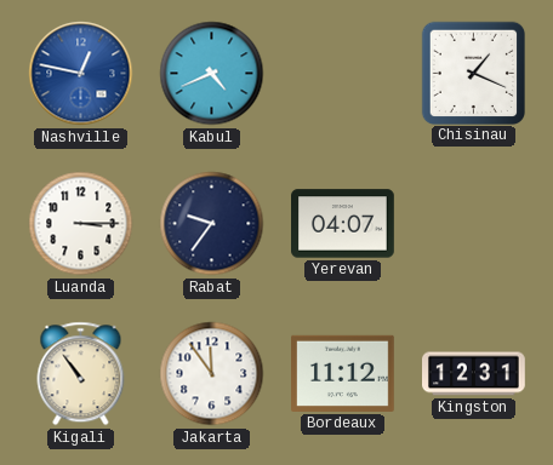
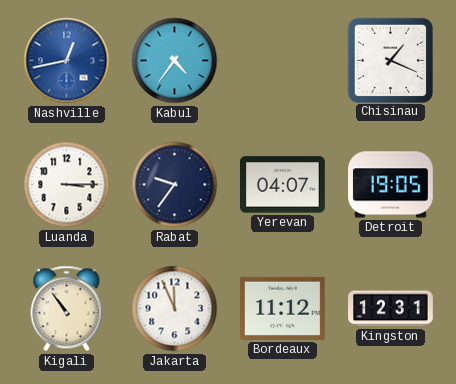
Nashville: 12:47 -> 12:43 (67, 61)
Kabul: 4:41 -> 4:36 (175, 61)
Detroit: none -> 19:05 (391, 185)
Jakarta: 11:54 -> 11:56 (175, 309)
